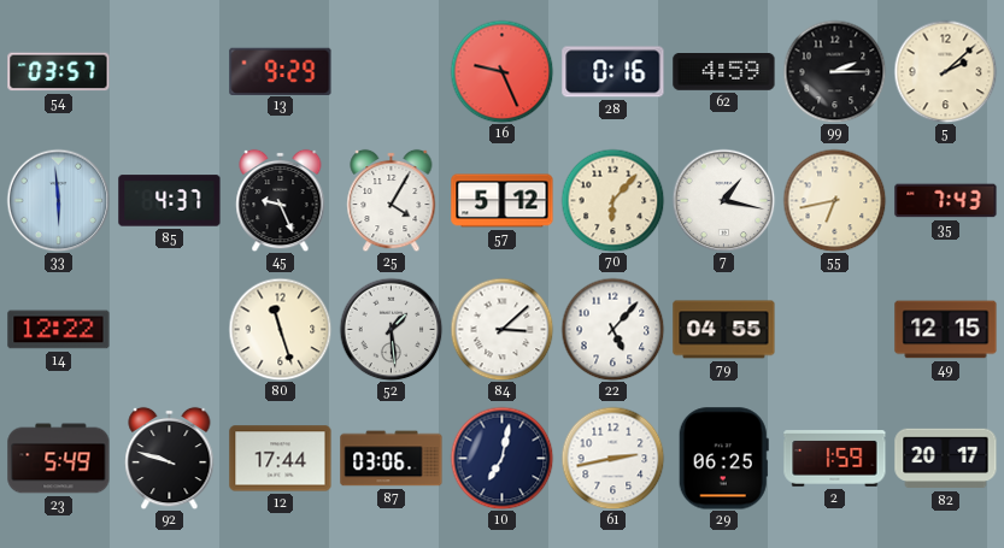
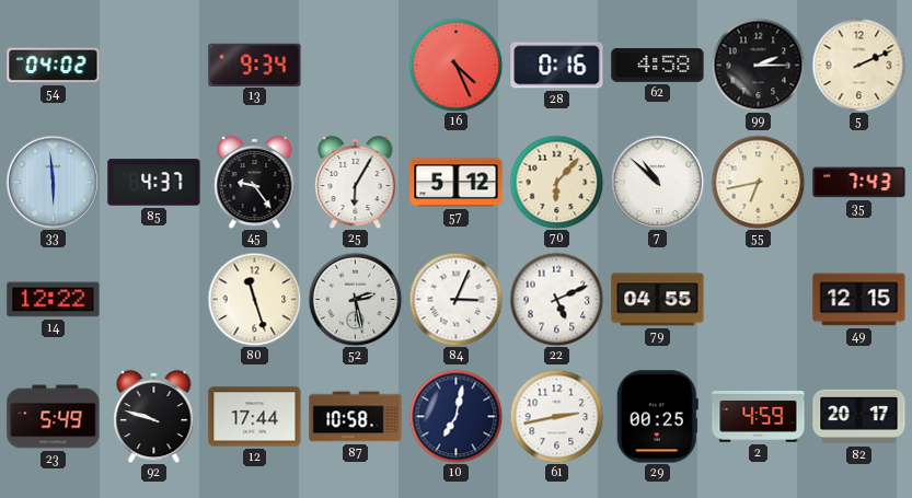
54: 03:57 -> 04:02 (54, 66)
13: 9:29 -> 9:34 (255, 65)
16: 9:26 -> 4:26 (455, 65)
62: 4:59 -> 4:58 (658, 66)
5: 2:08 -> 2:11 (858, 65)
45: 9:26 -> 9:24 (255, 182)
25: 4:05 -> 6:05 (356, 182)
7: 1:17 -> 10:52 (657, 182)
52: 1:29 -> 2:28 (355, 299)
84: 3:08 -> 3:04 (455, 299)
22: 5:07 -> 5:11 (556, 299)
87: 03:06 -> 10:58 (356, 417)
29: 06:25 -> 00:25 (657, 417)
2: 1:59 -> 4:59 (759, 417)
